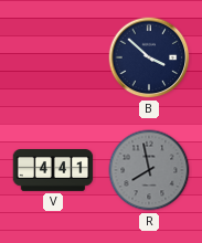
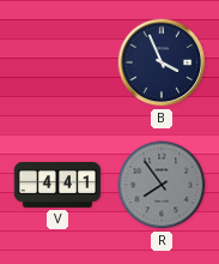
B: 3:52 -> 3:56 (162, 62)
R: 7:58 -> 7:54 (162, 185)
